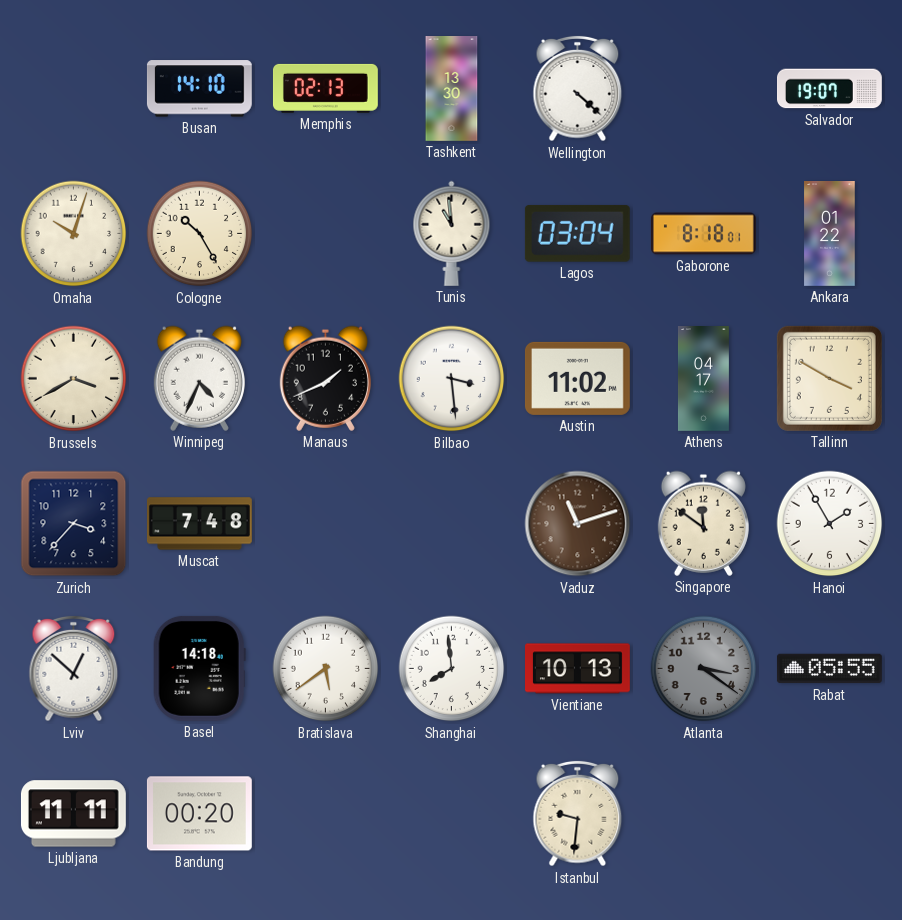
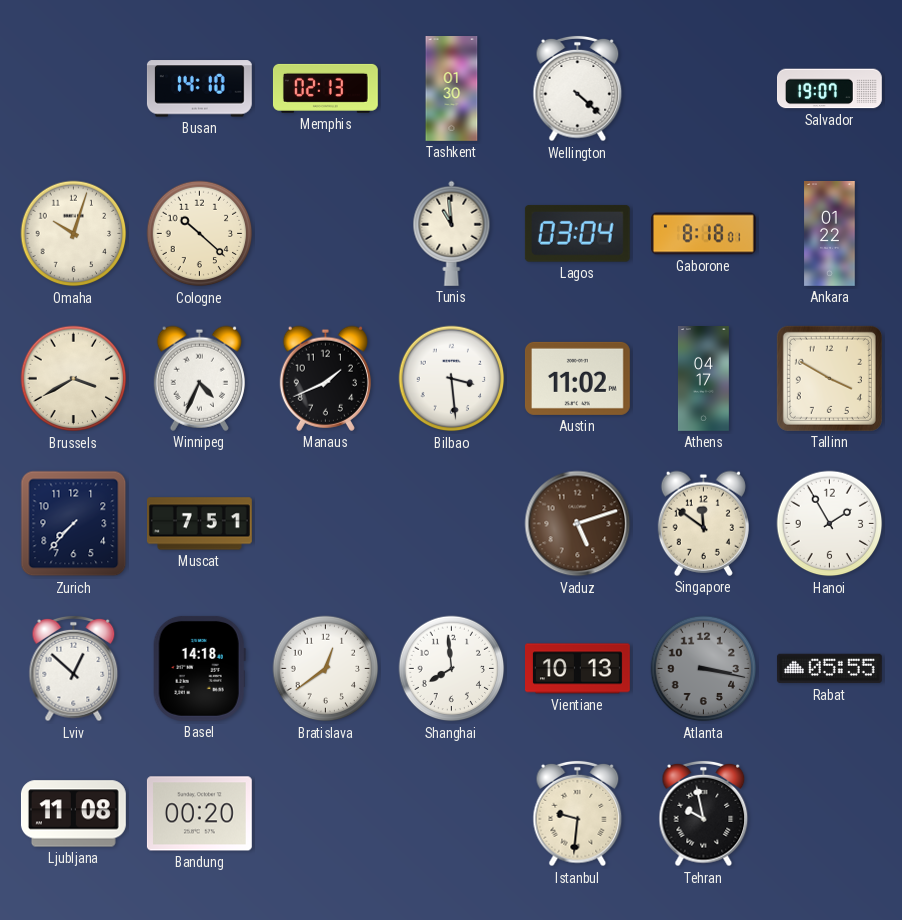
Tashkent: 13:30 -> 01:30 (452, 89)
Cologne: 10:25 -> 10:22 (200, 234)
Zurich: 3:37 -> 7:37 (74, 524)
Muscat: 7:48 -> 7:51 (199, 524)
Vaduz: 11:12 -> 5:12 (578, 524)
Bratislava: 5:39 -> 12:39 (326, 669)
Atlanta: 3:21 -> 3:17 (704, 669)
Ljubljana: 11:11 -> 11:08 (73, 814)
Tehran: none -> 9:58 (704, 814)
